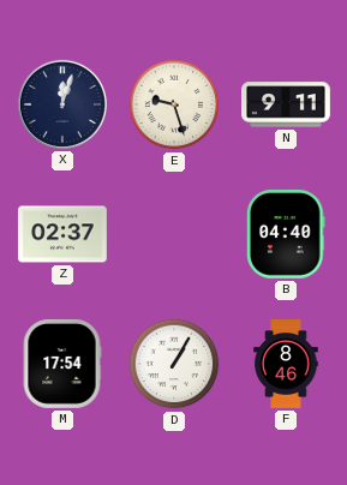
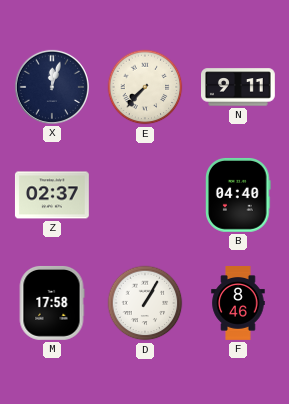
E: 9:27 -> 7:37 (145, 87)
M: 17:54 -> 17:58 (52, 303)
